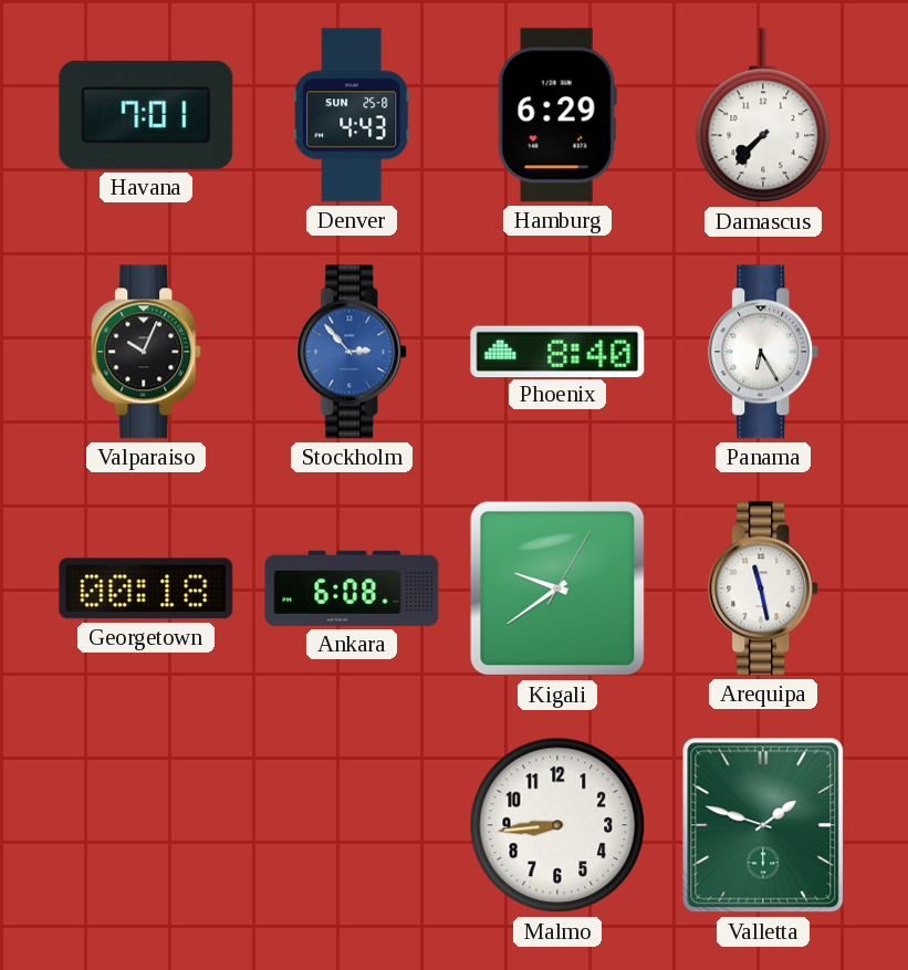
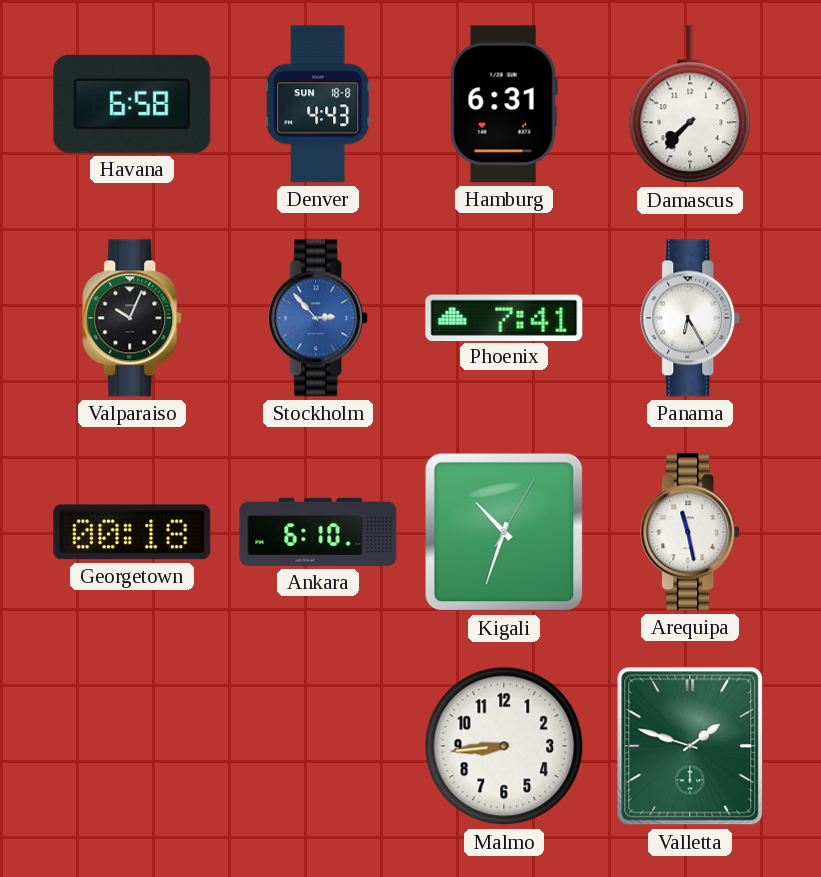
Havana: 7:01 -> 6:58 (132, 104)
Denver date: SUN 25-8 -> SUN 18-8 (318, 104)
Hamburg: 6:29 -> 6:31 (504, 104)
Phoenix: 8:40 -> 7:41 (504, 317)
Ankara: 6:08 -> 6:10 (318, 532)
Kigali: 9:39 -> 10:33 (504, 532)
